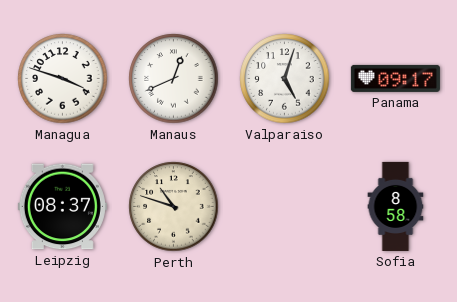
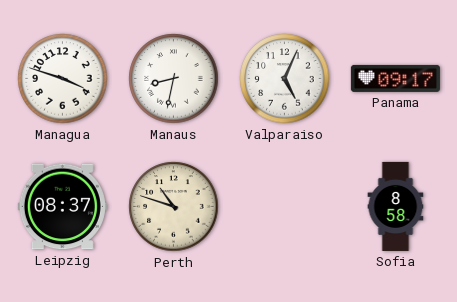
Manaus: 12:41 -> 8:32 (174, 79)
Valparaiso: 5:03 -> 5:04 (285, 79)
